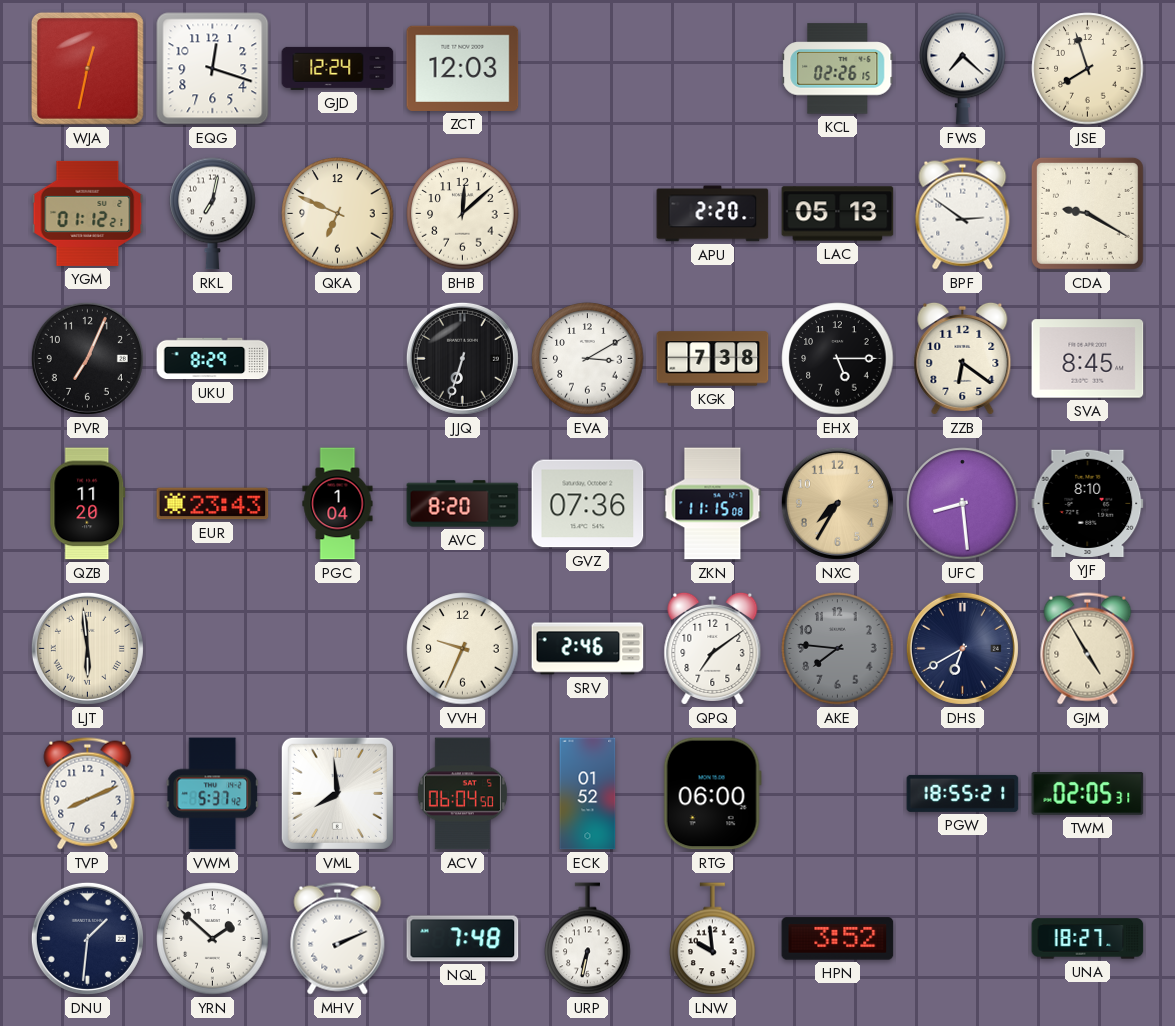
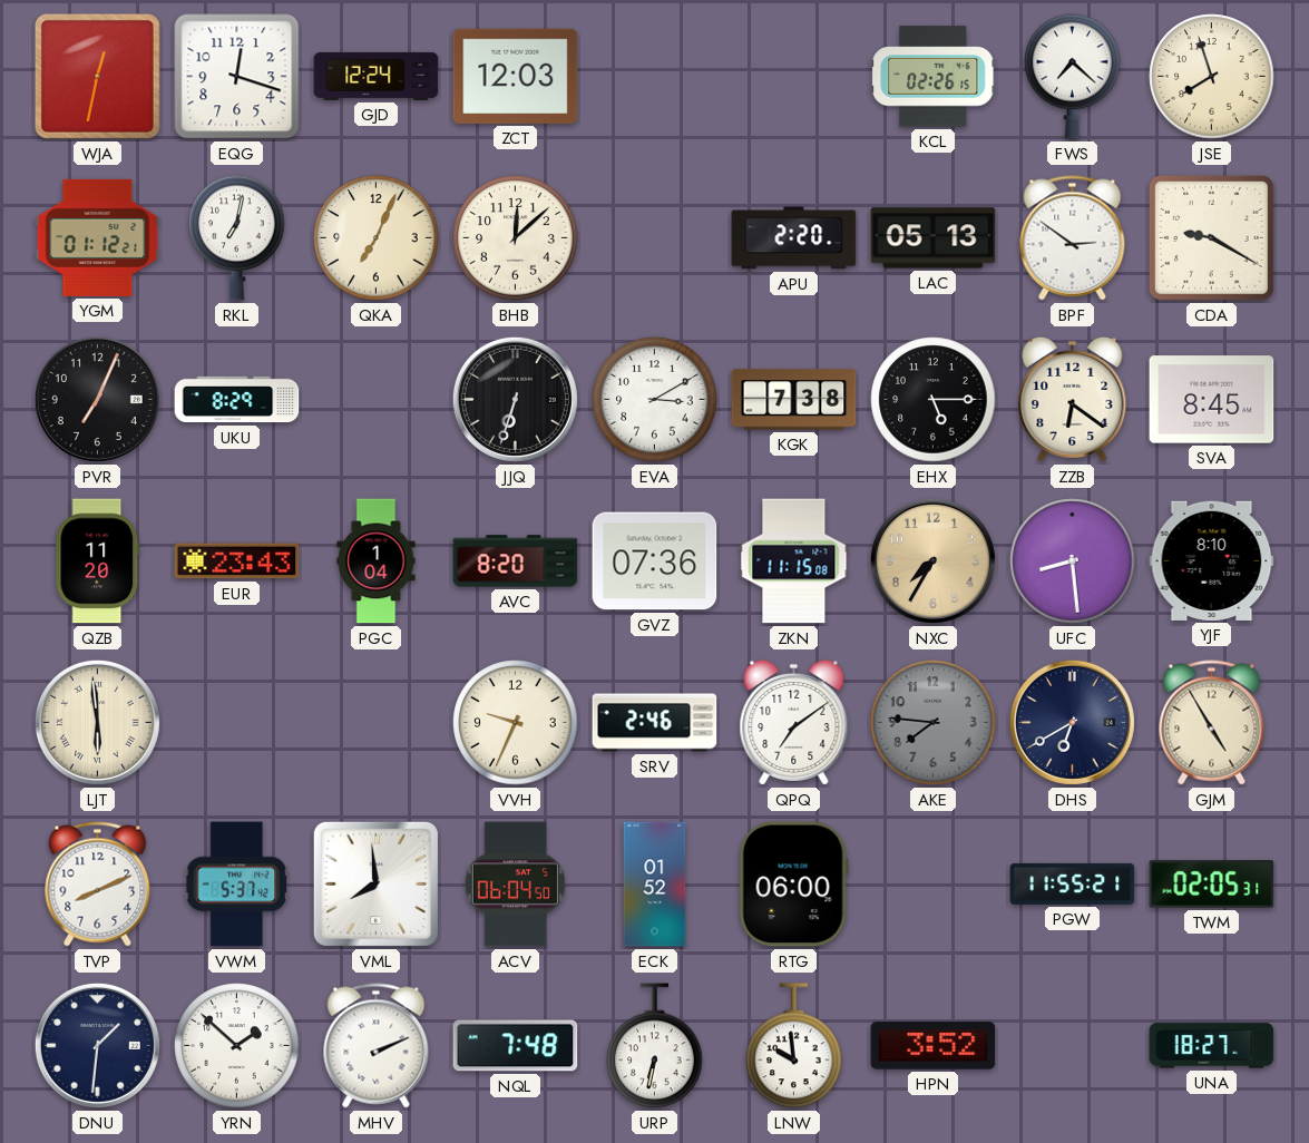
QKA: 6:49 -> 7:04 (377, 238)
PGW: 18:55 -> 11:55 (1073, 883)
